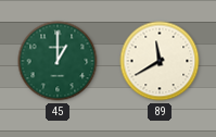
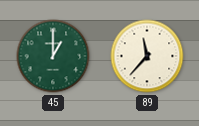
89: 11:40 -> 11:37 (147, 56)
